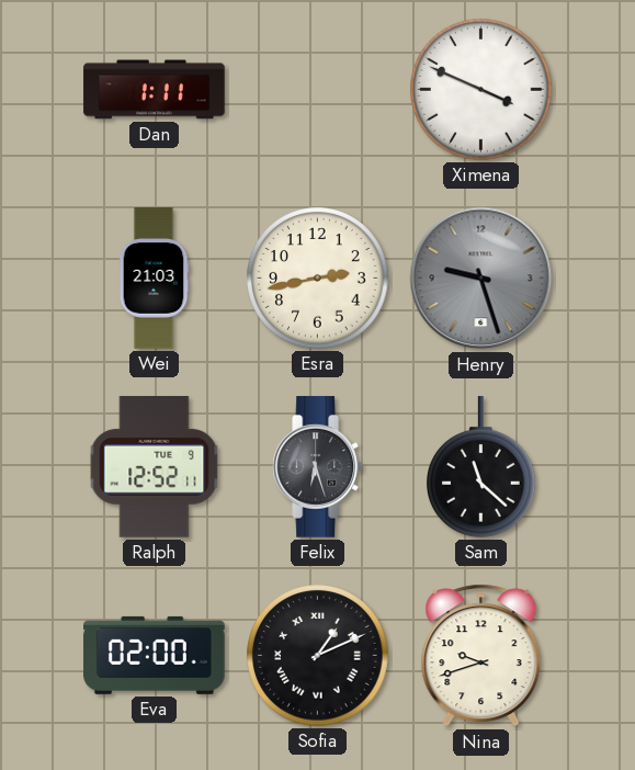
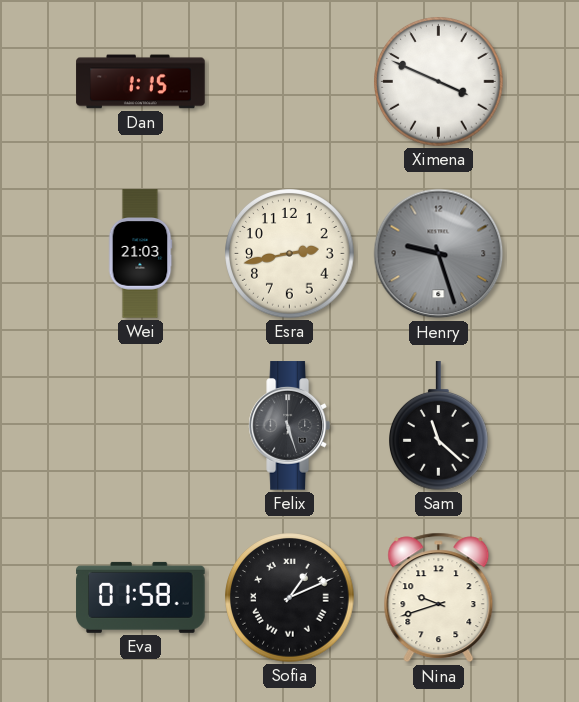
Dan: 1:11 -> 1:15 (141, 82)
Ralph: 12:52 -> none (155, 467)
Felix: 6:27 -> 5:27 (289, 426)
Eva: 02:00 -> 01:58 (141, 597)
